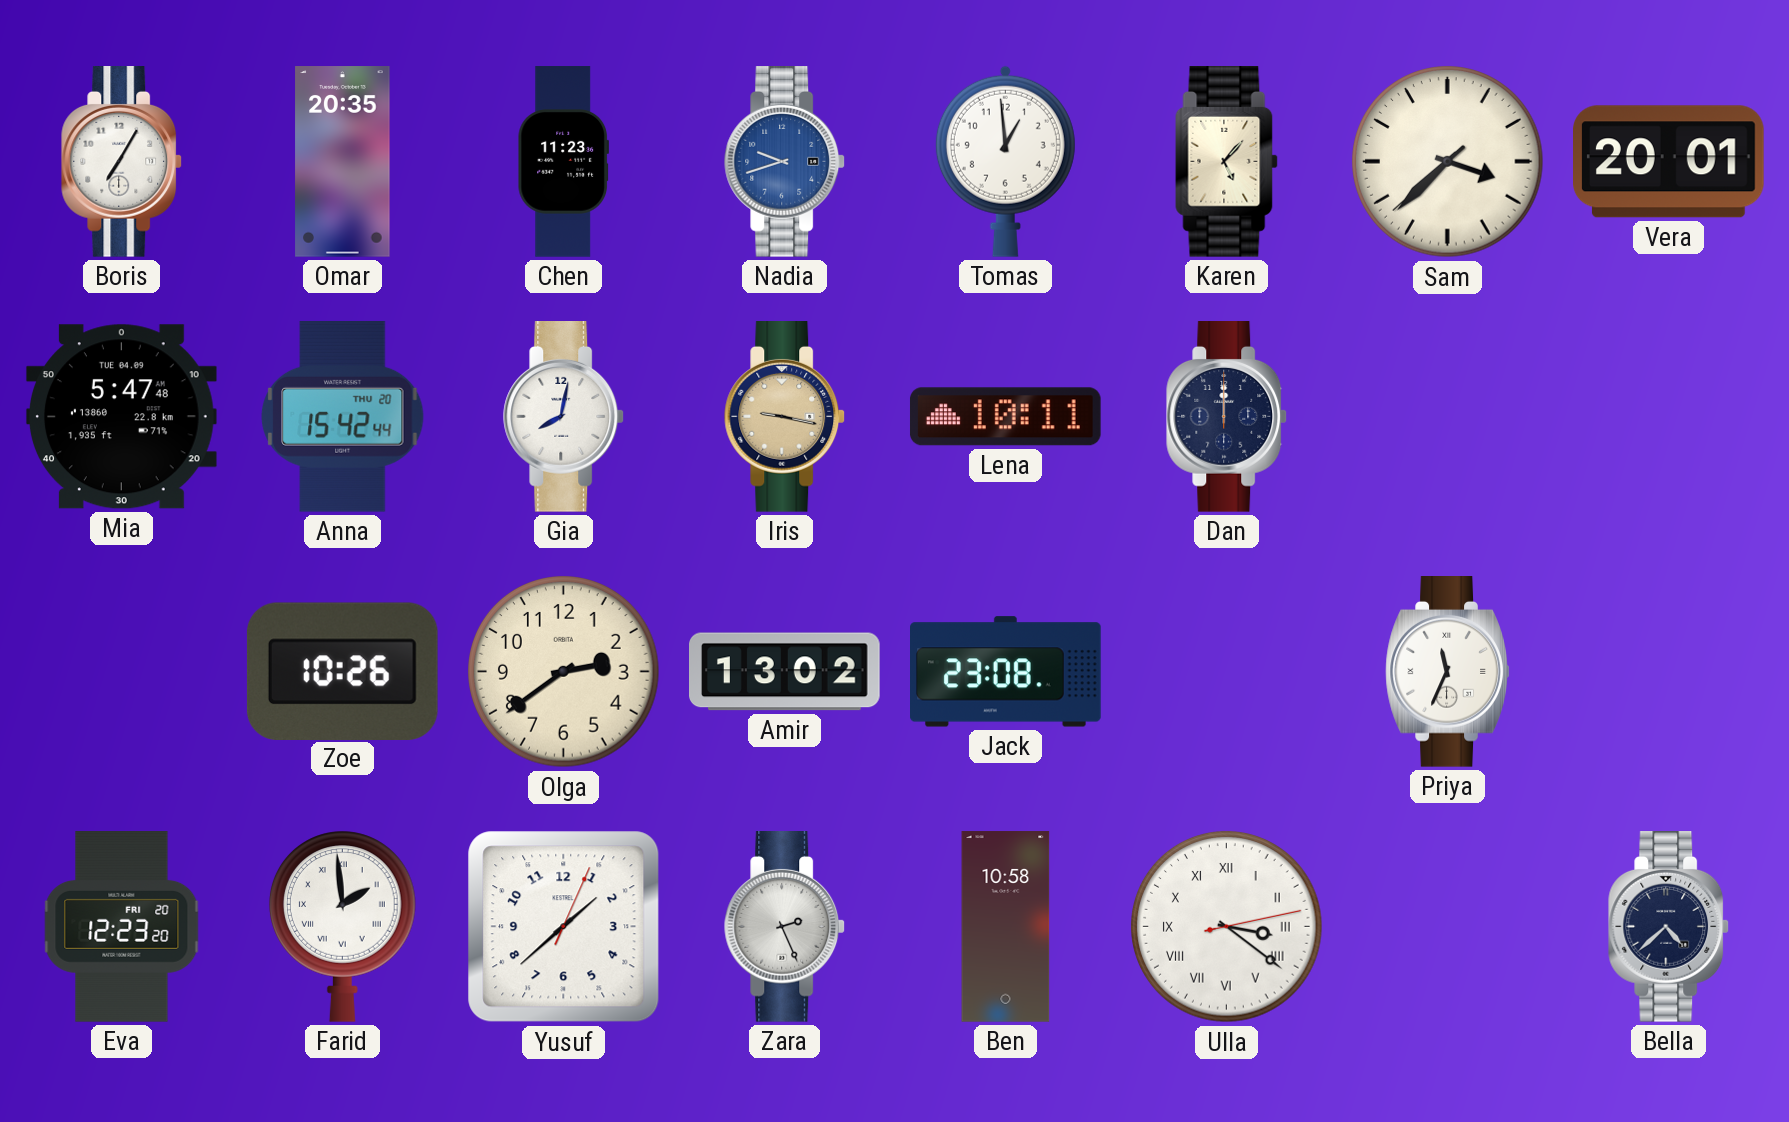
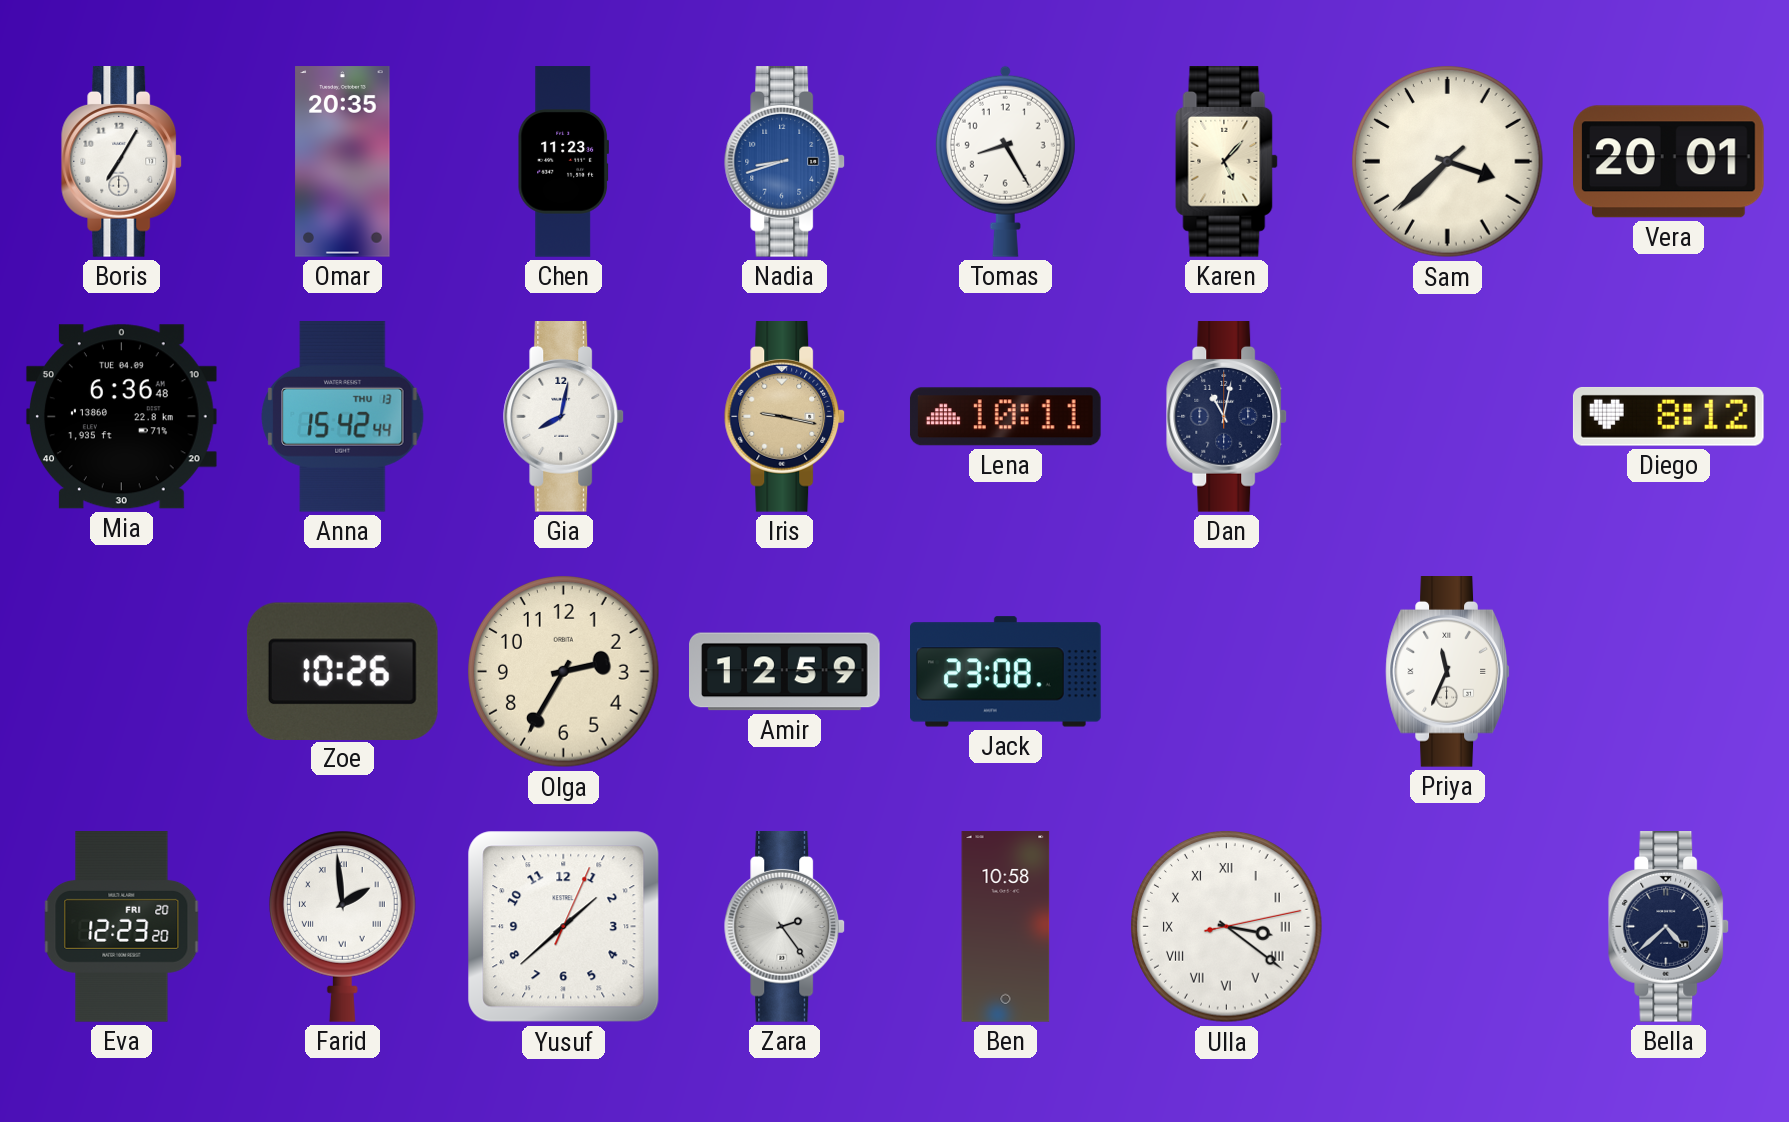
Nadia: 9:42 -> 8:42 (785, 162)
Tomas: 12:59 -> 8:25 (1005, 161)
Mia: 5:47 -> 6:36 (121, 417)
Anna date: THU 20 -> THU 13 (343, 416)
Dan: 12:00 -> 11:02 (1227, 417)
Diego: none -> 8:12 (1668, 416)
Olga: 2:39 -> 2:35 (564, 672)
Amir: 13:02 -> 12:59 (785, 672)
Zara: 2:26 -> 2:24 (785, 927)
